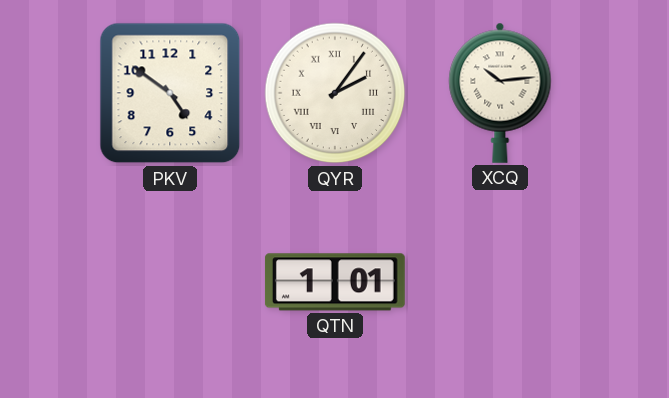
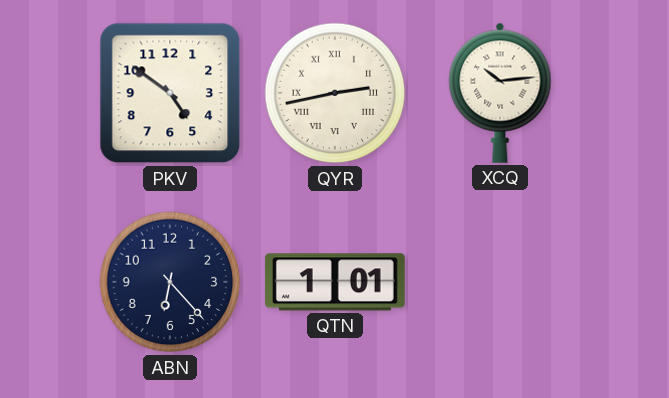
QYR: 2:06 -> 2:43 (335, 93)
ABN: none -> 6:23 (170, 282)
